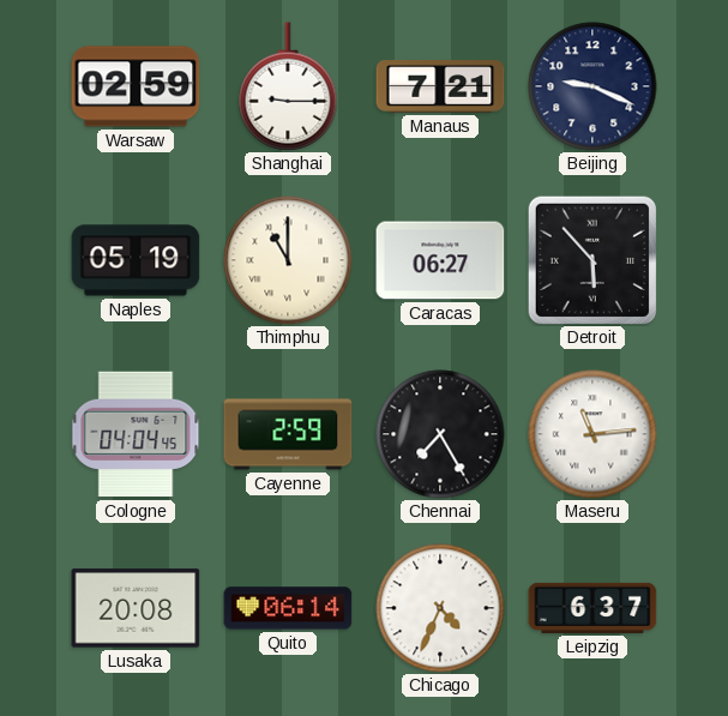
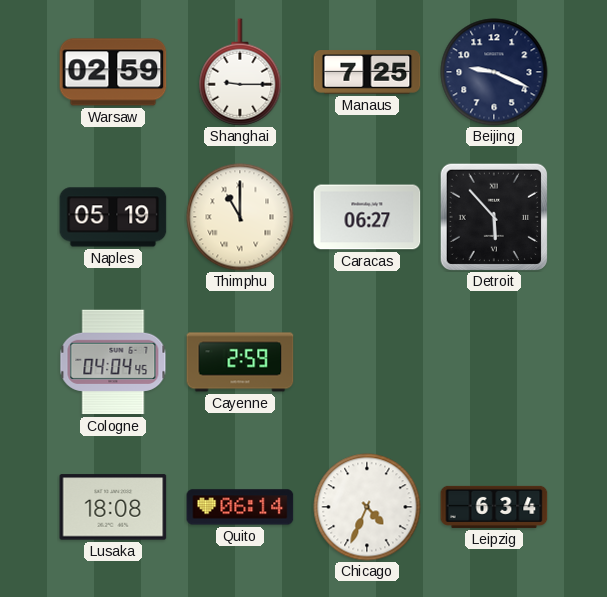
Manaus: 7:21 -> 7:25 (367, 72)
Chennai: 7:25 -> none (440, 434)
Maseru: 11:14 -> none (592, 434)
Lusaka: 20:08 -> 18:08 (113, 507)
Leipzig: 6:37 -> 6:34 (494, 507)
